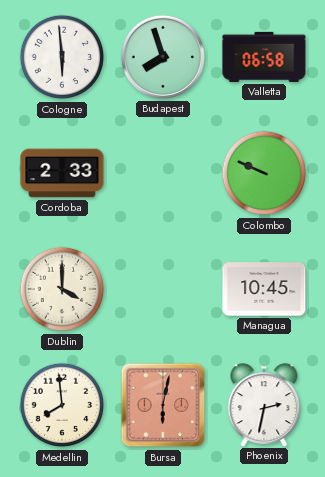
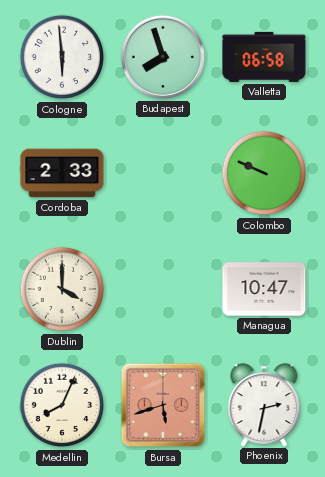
Managua: 10:45 -> 10:47 (264, 289)
Medellin: 7:59 -> 8:04 (62, 405)
Bursa: 6:02 -> 5:42 (163, 405)
